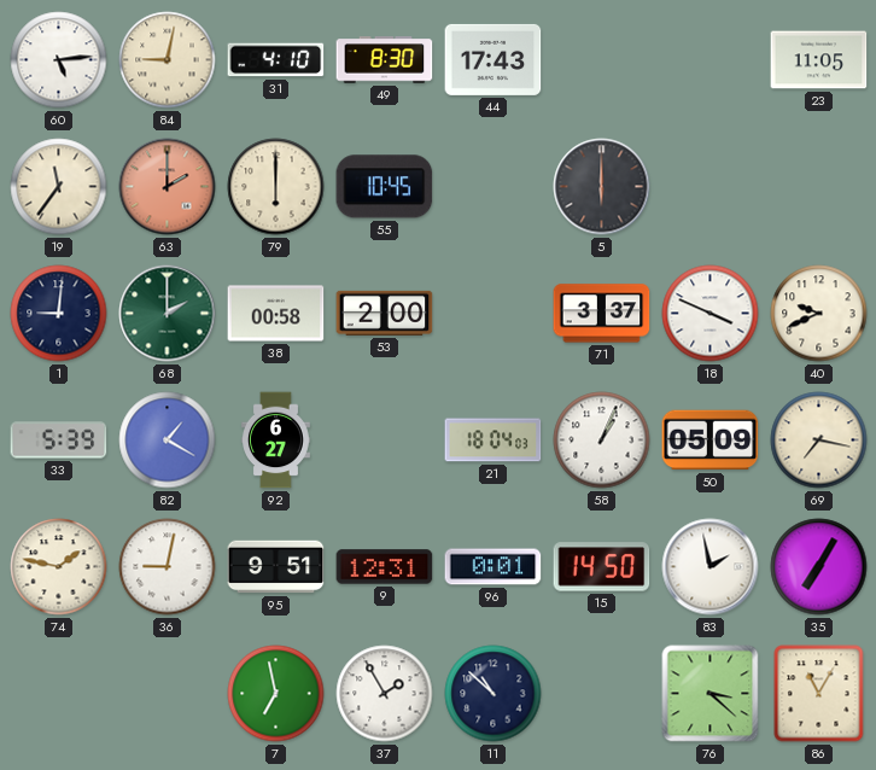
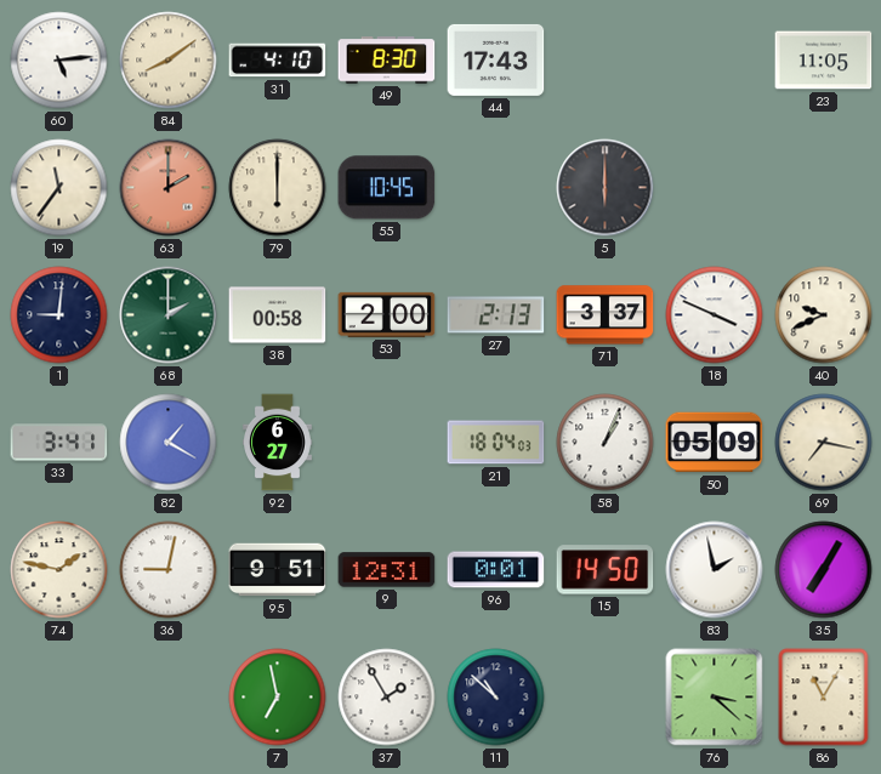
84: 9:02 -> 8:09 (169, 61)
27: none -> 2:13 (496, 315)
33: 5:39 -> 3:41 (59, 443)
